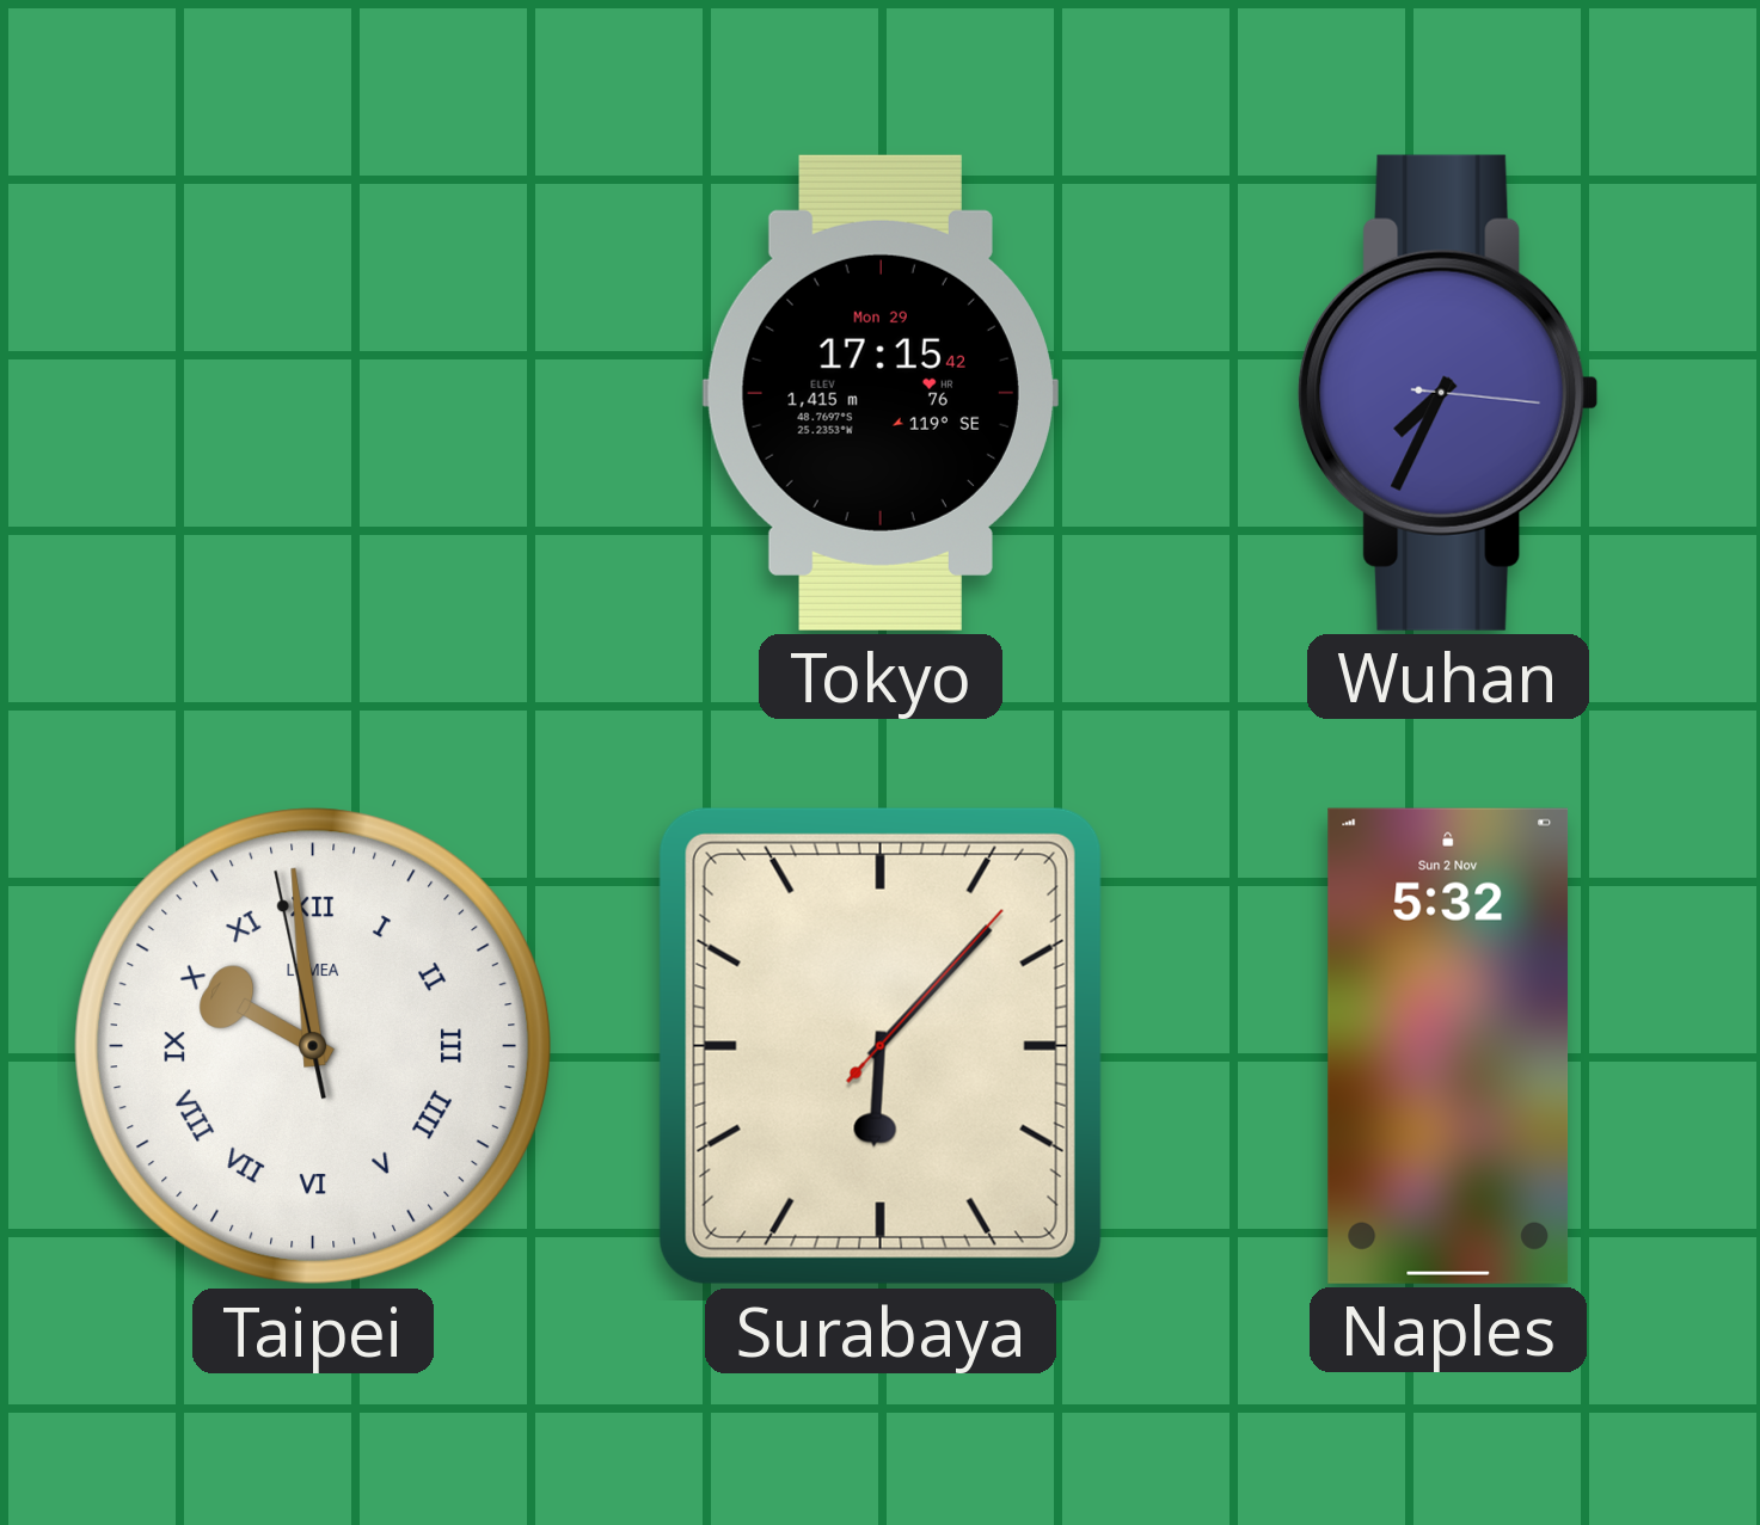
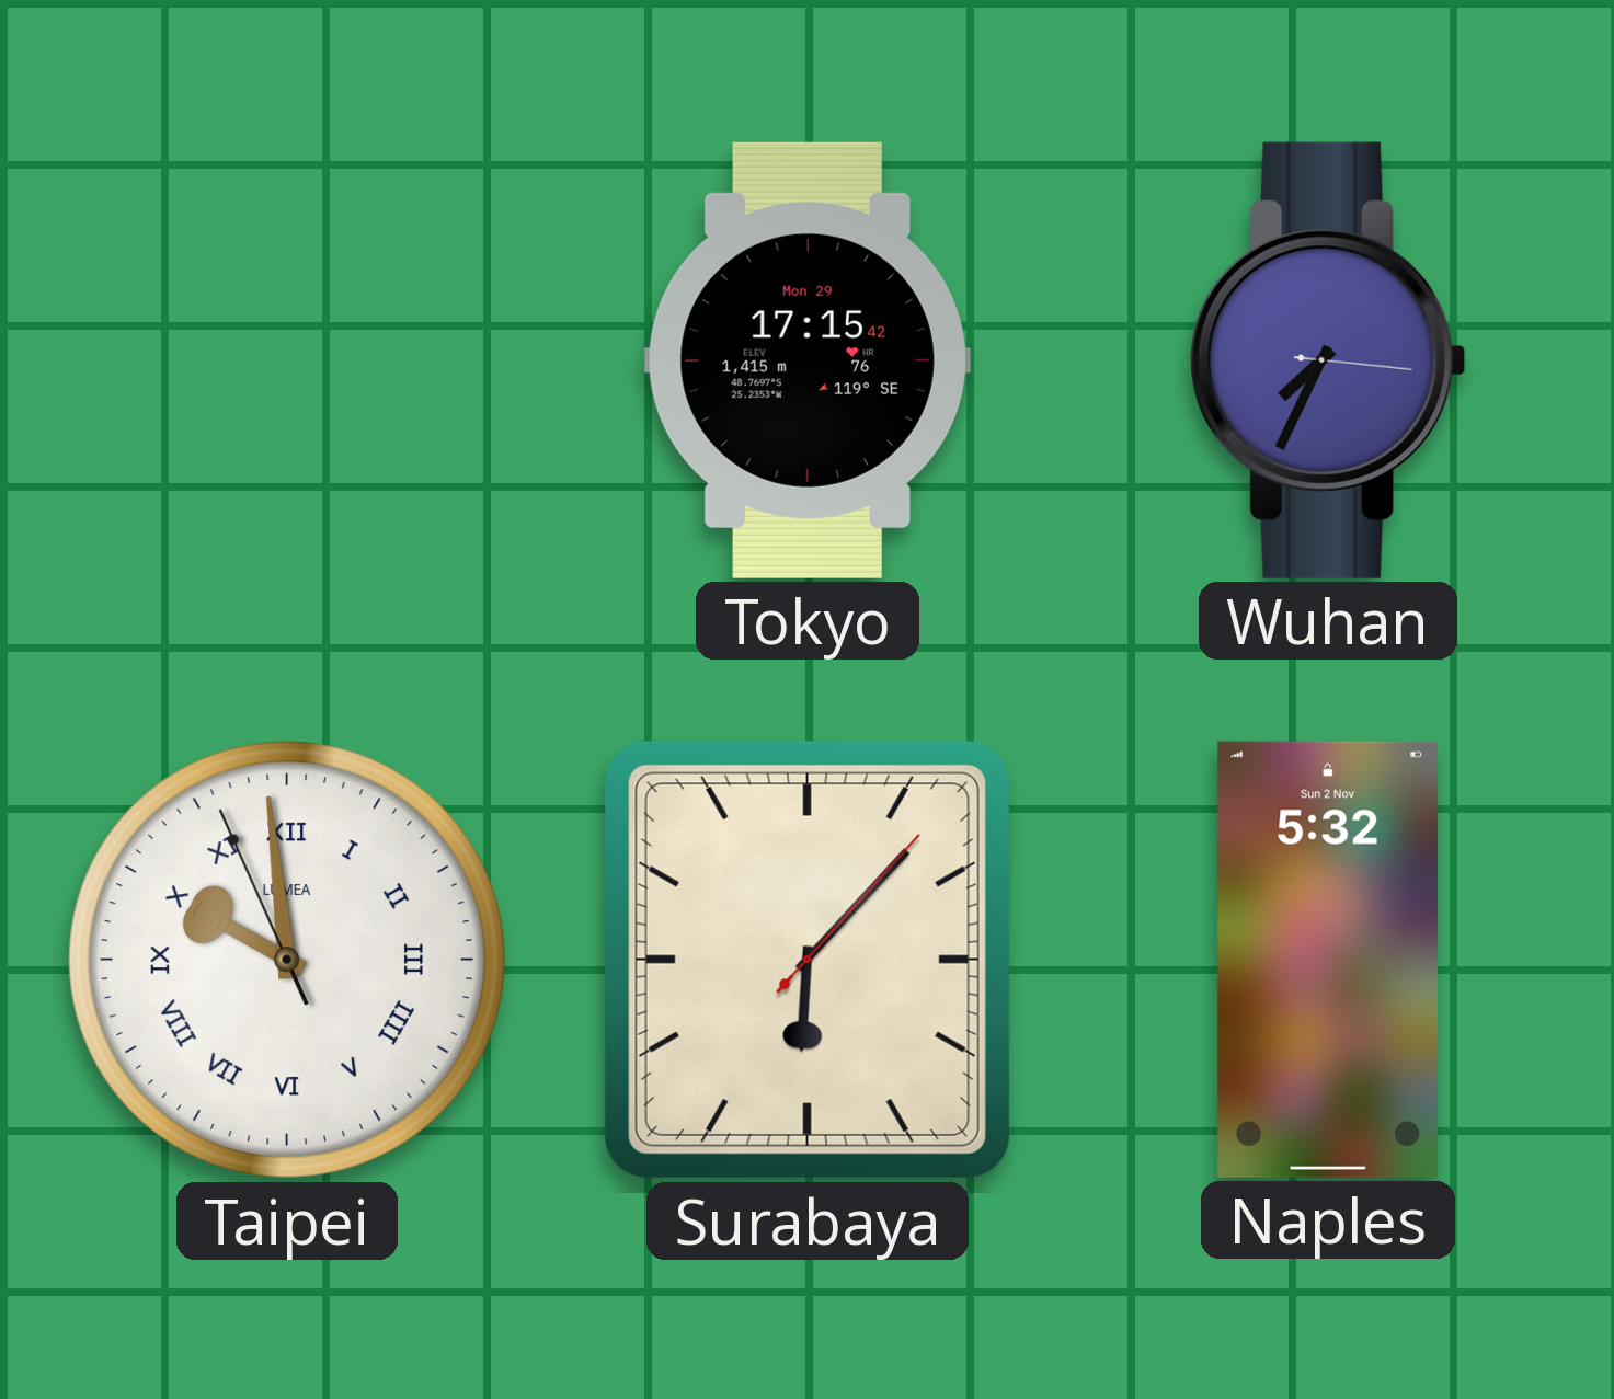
Taipei: 9:58:58 -> 9:58:56 (287, 960)
